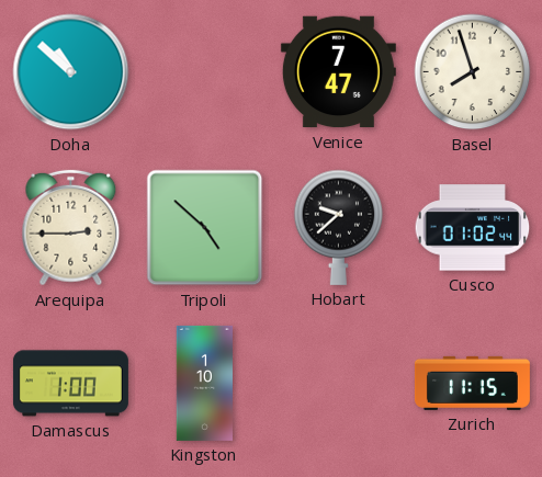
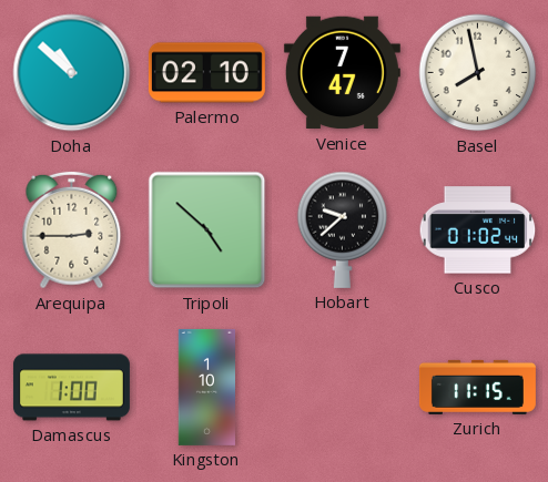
Palermo: none -> 02:10 (206, 73)
Basel: 7:57 -> 7:58 (478, 73)
